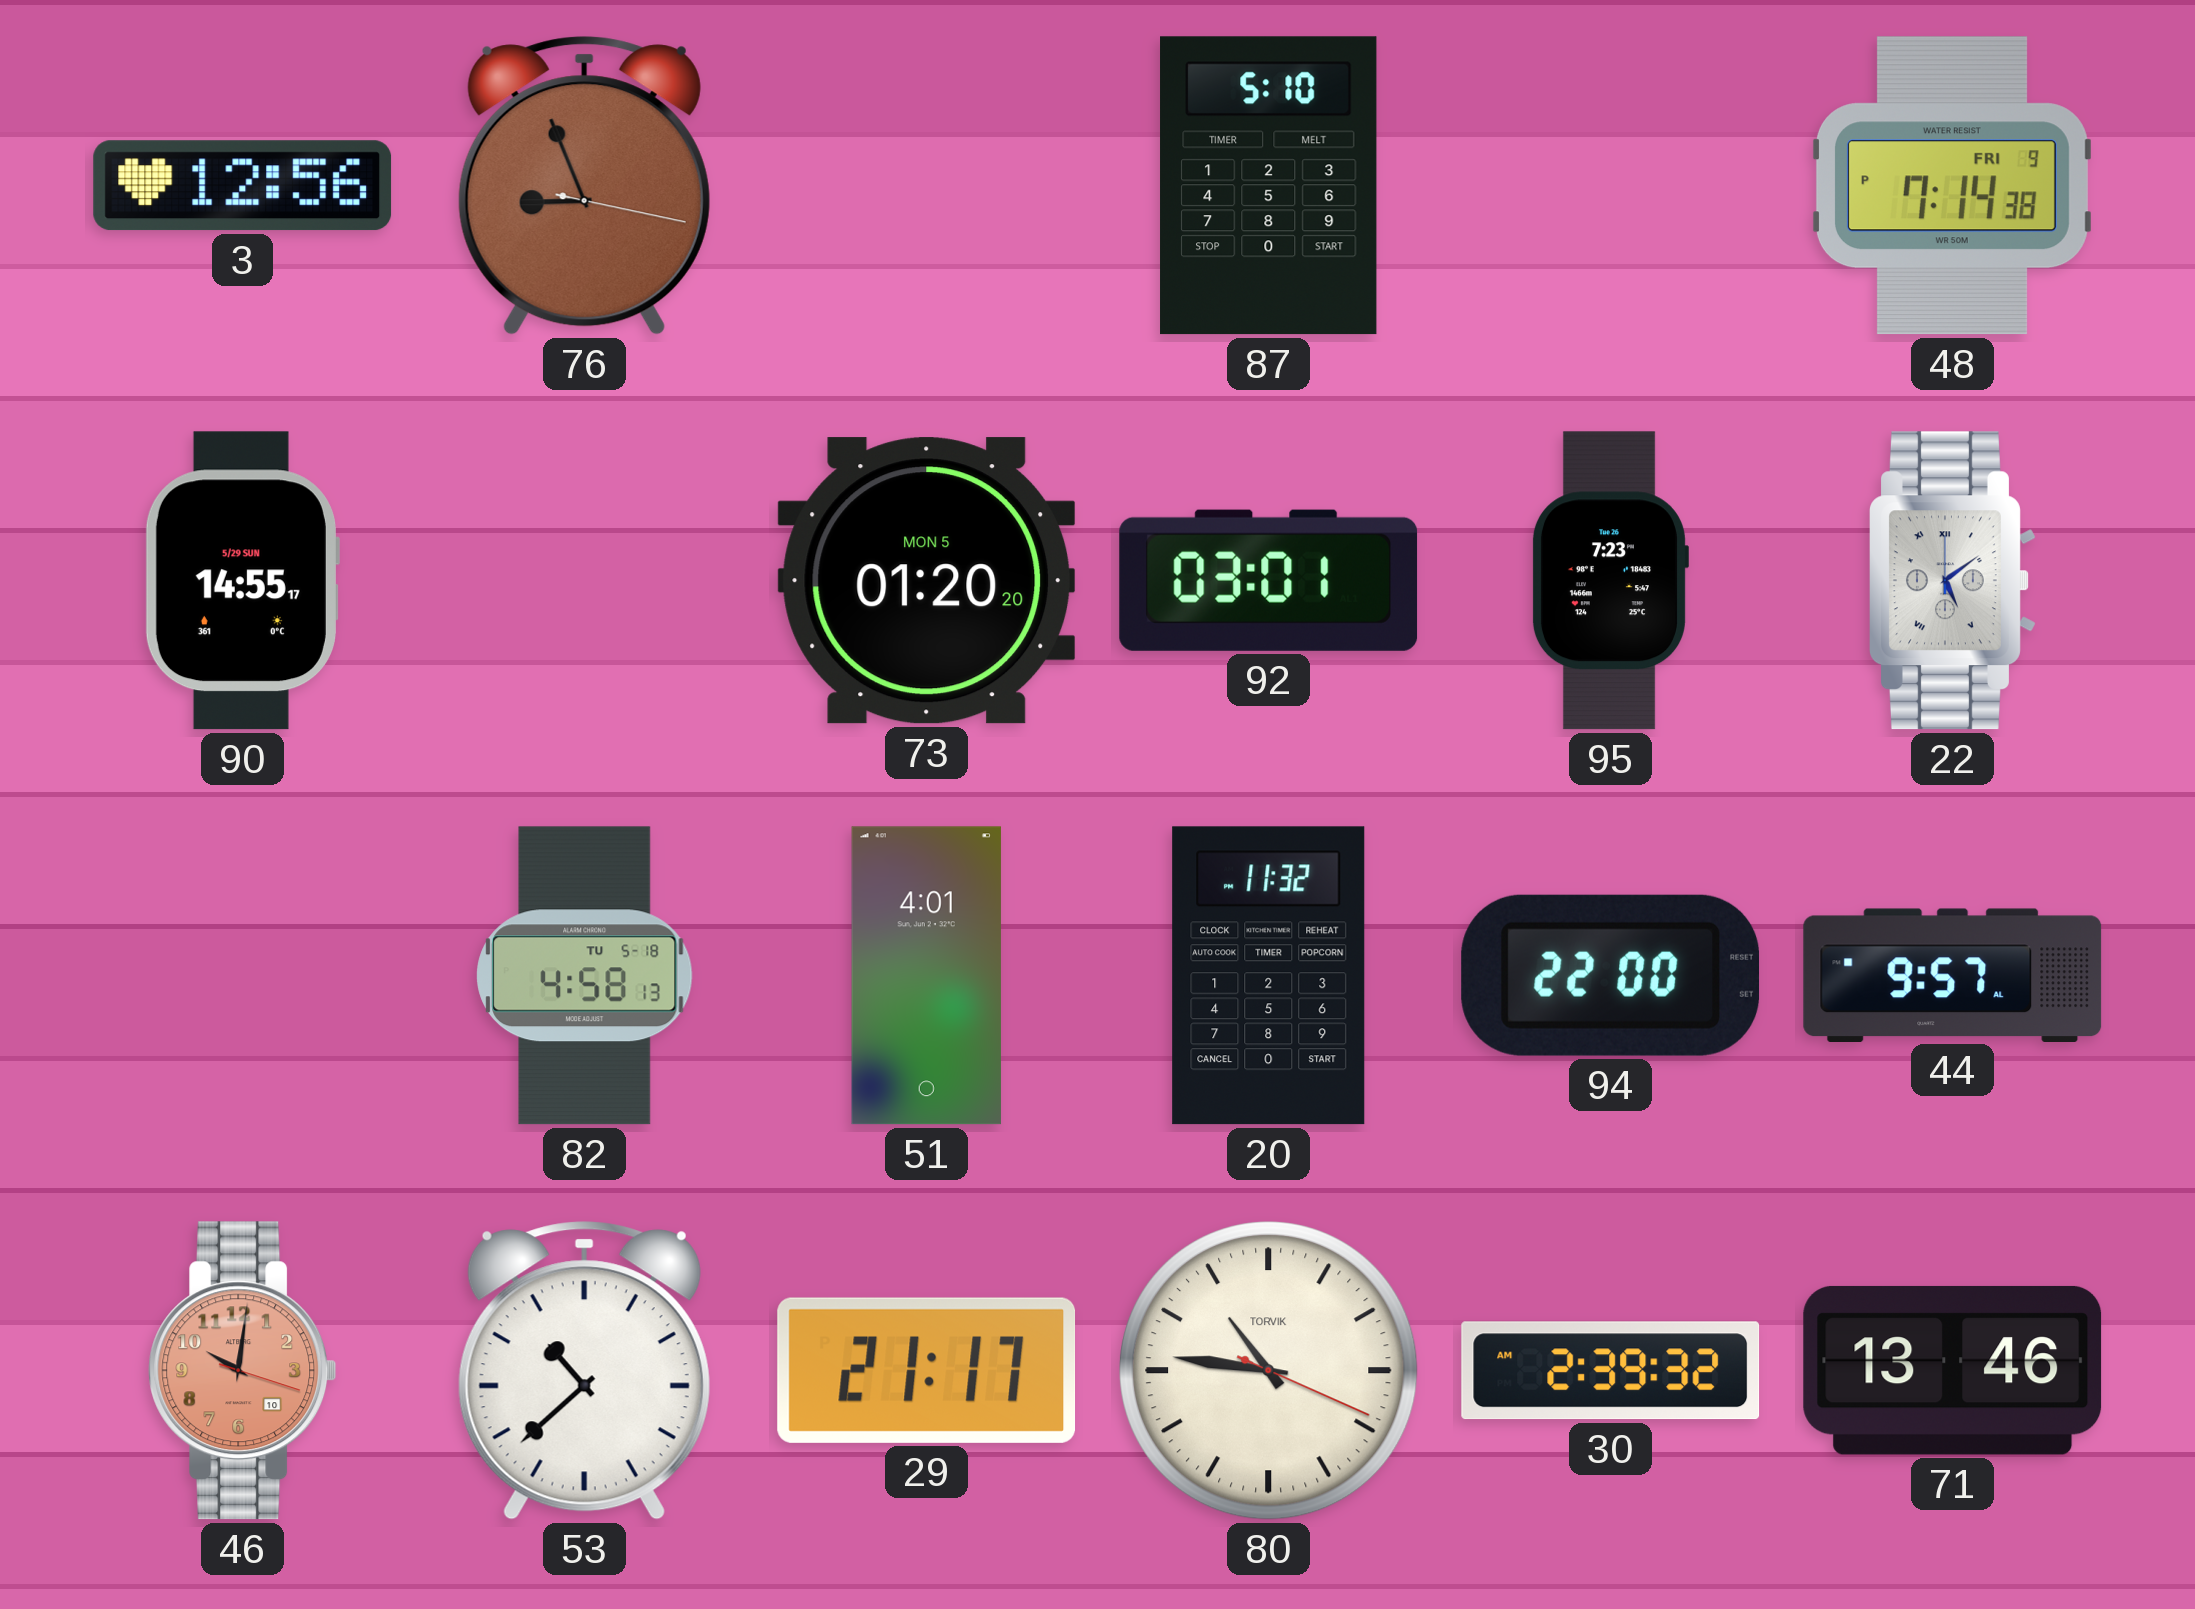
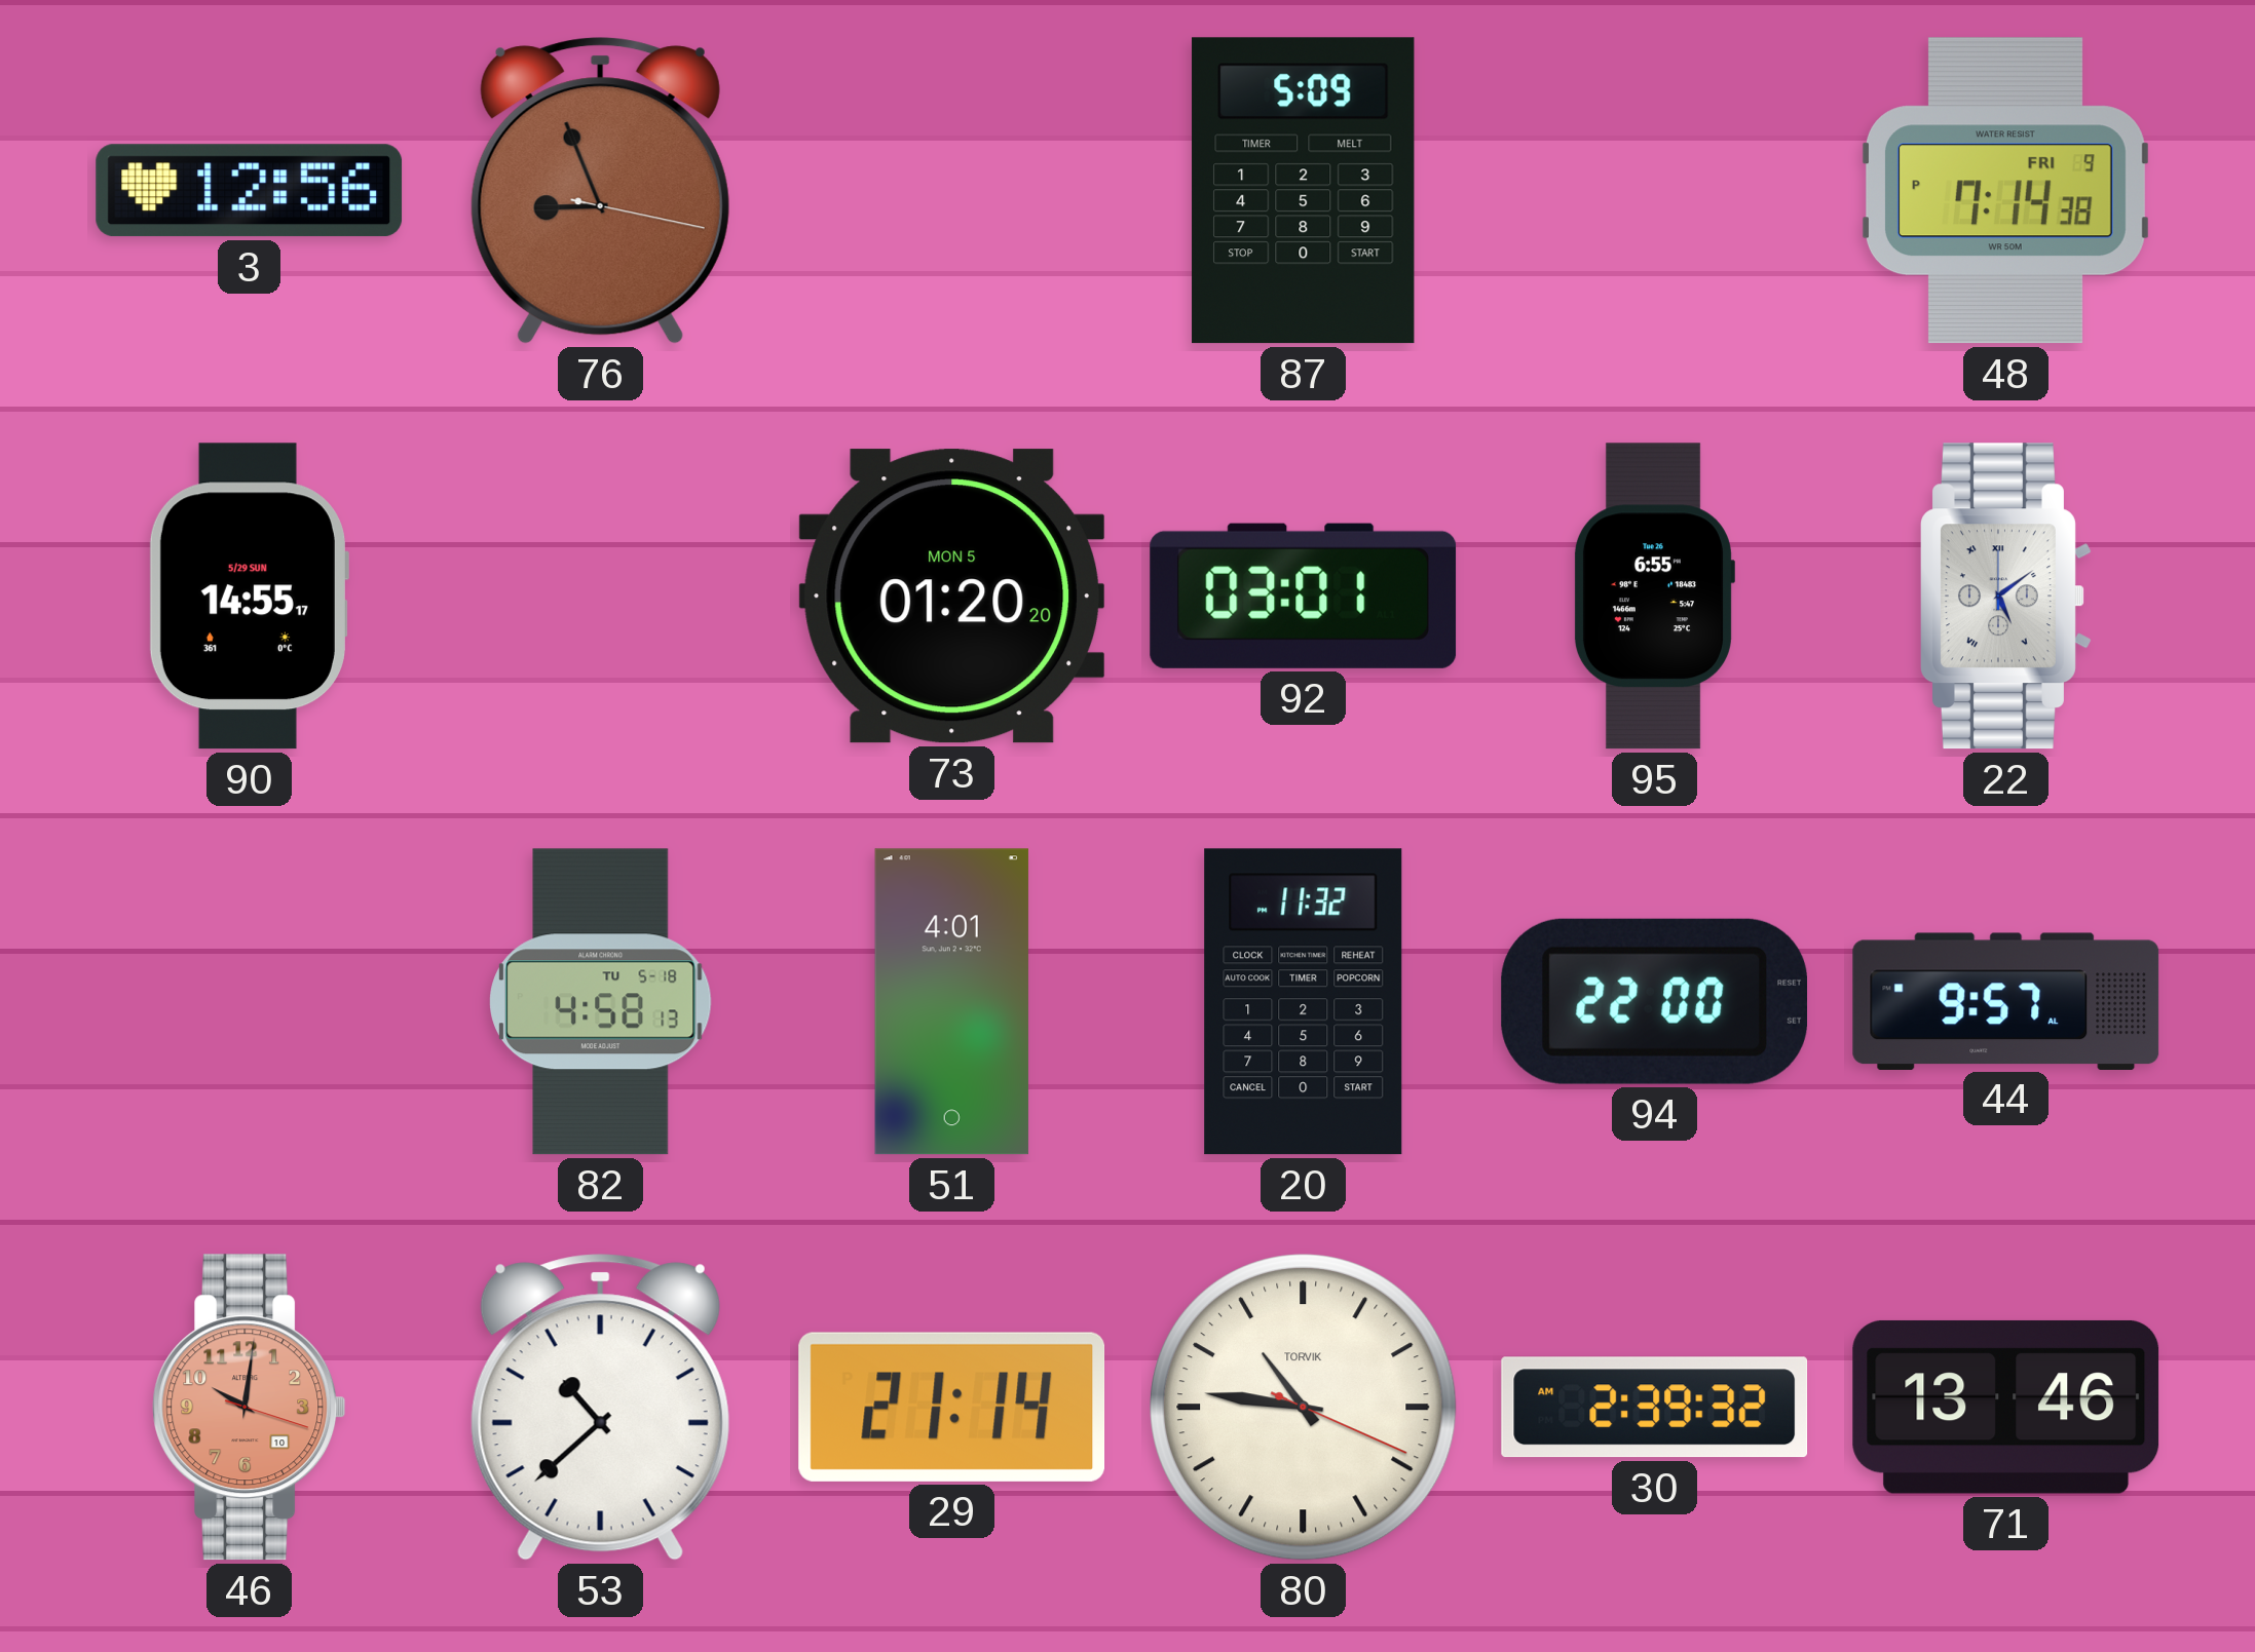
87: 5:10 -> 5:09 (1304, 191)
95: 7:23 -> 6:55 (1654, 597)
29: 21:17 -> 21:14 (952, 1407)
